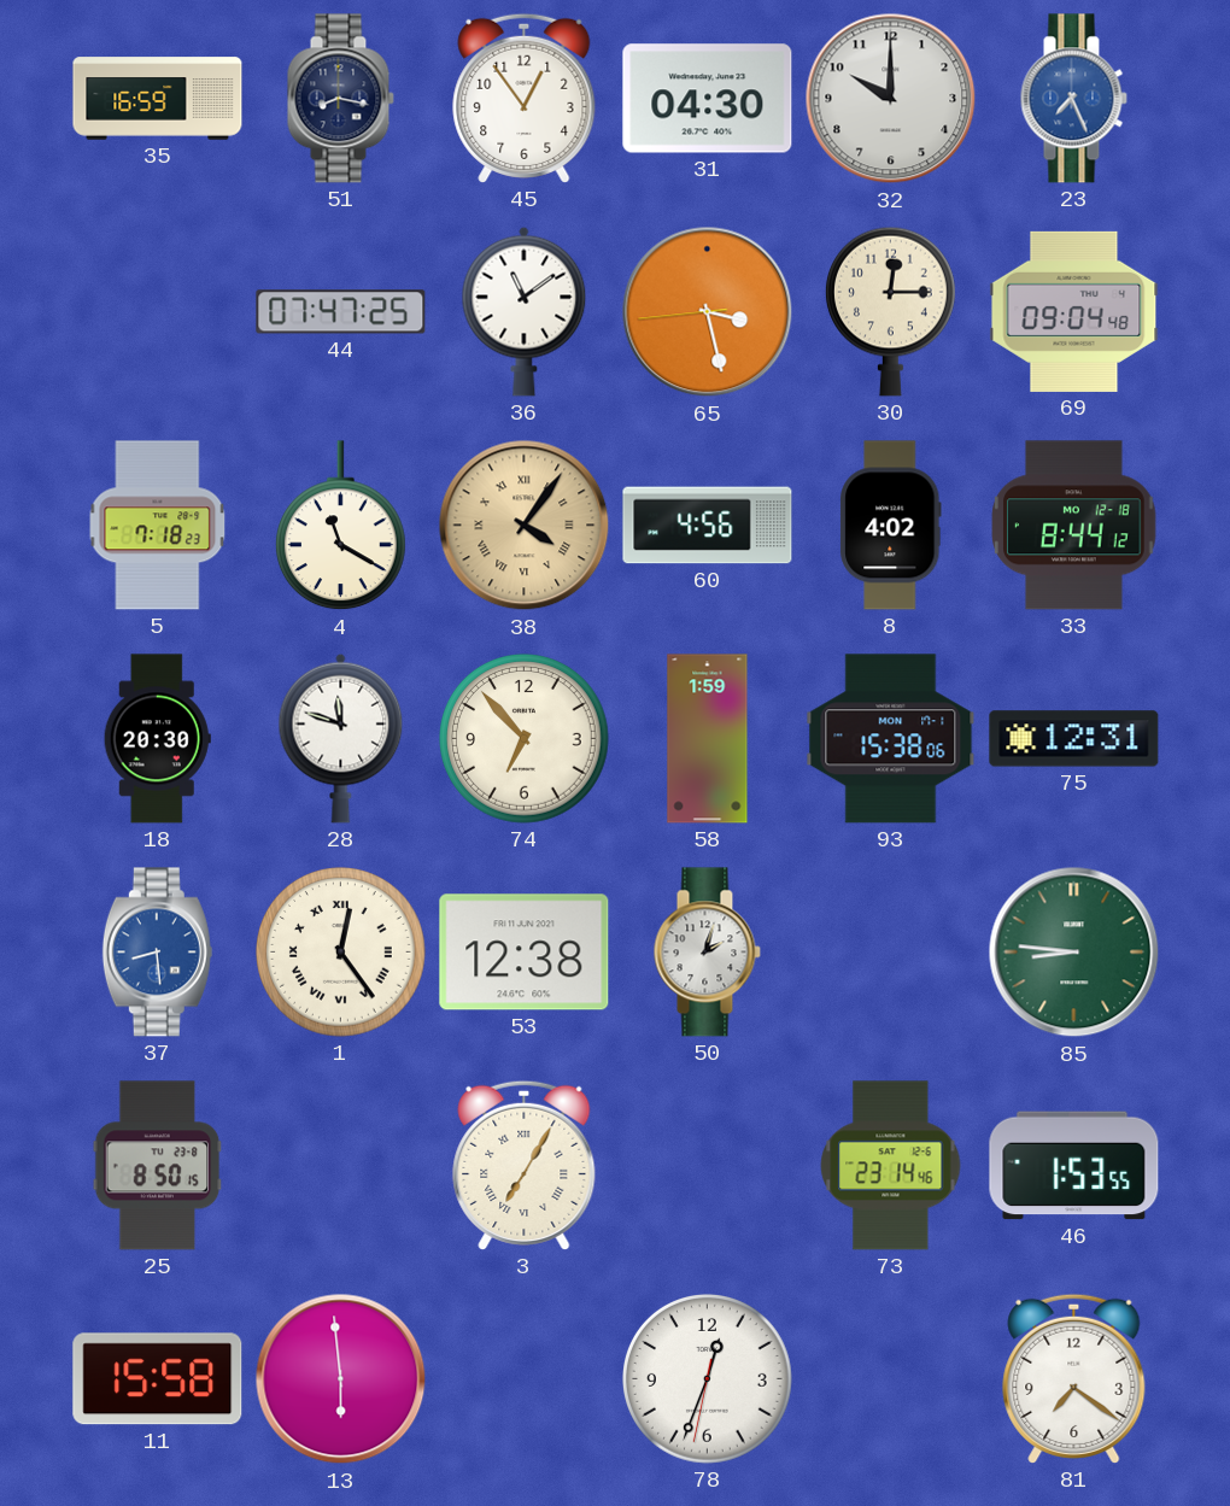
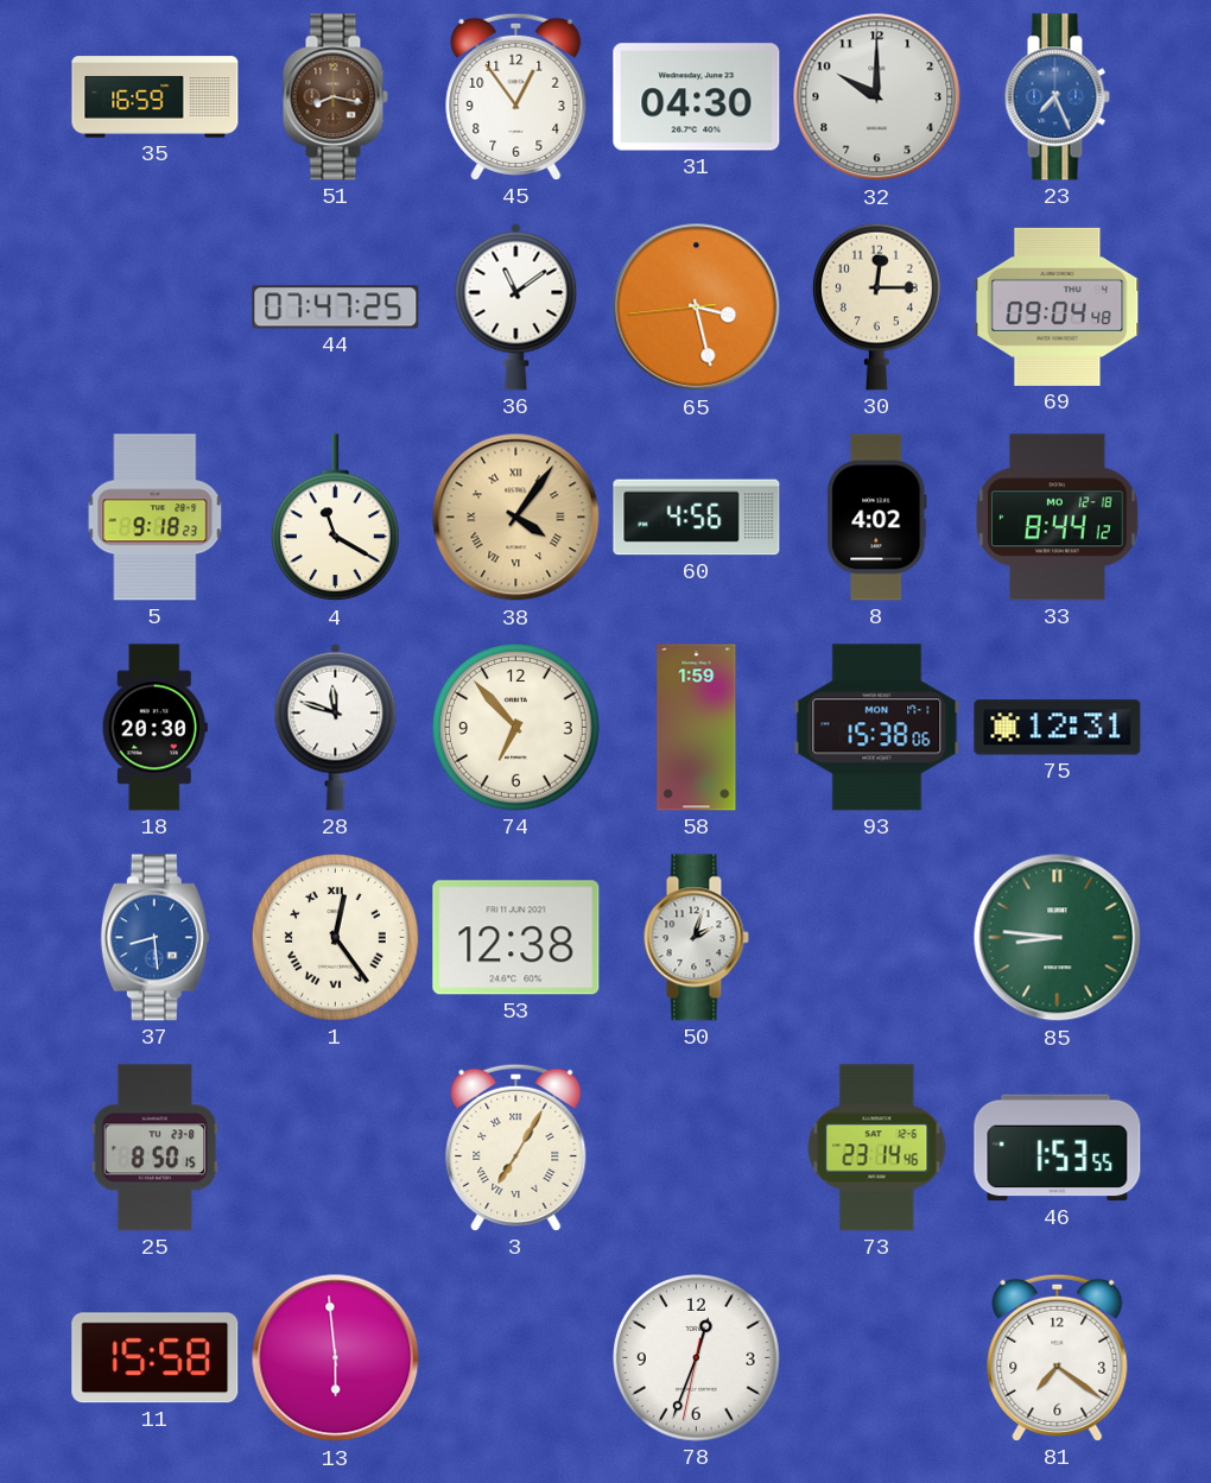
51 dial: navy -> brown (335, 97)
5: 7:18 -> 9:18 (156, 518)
